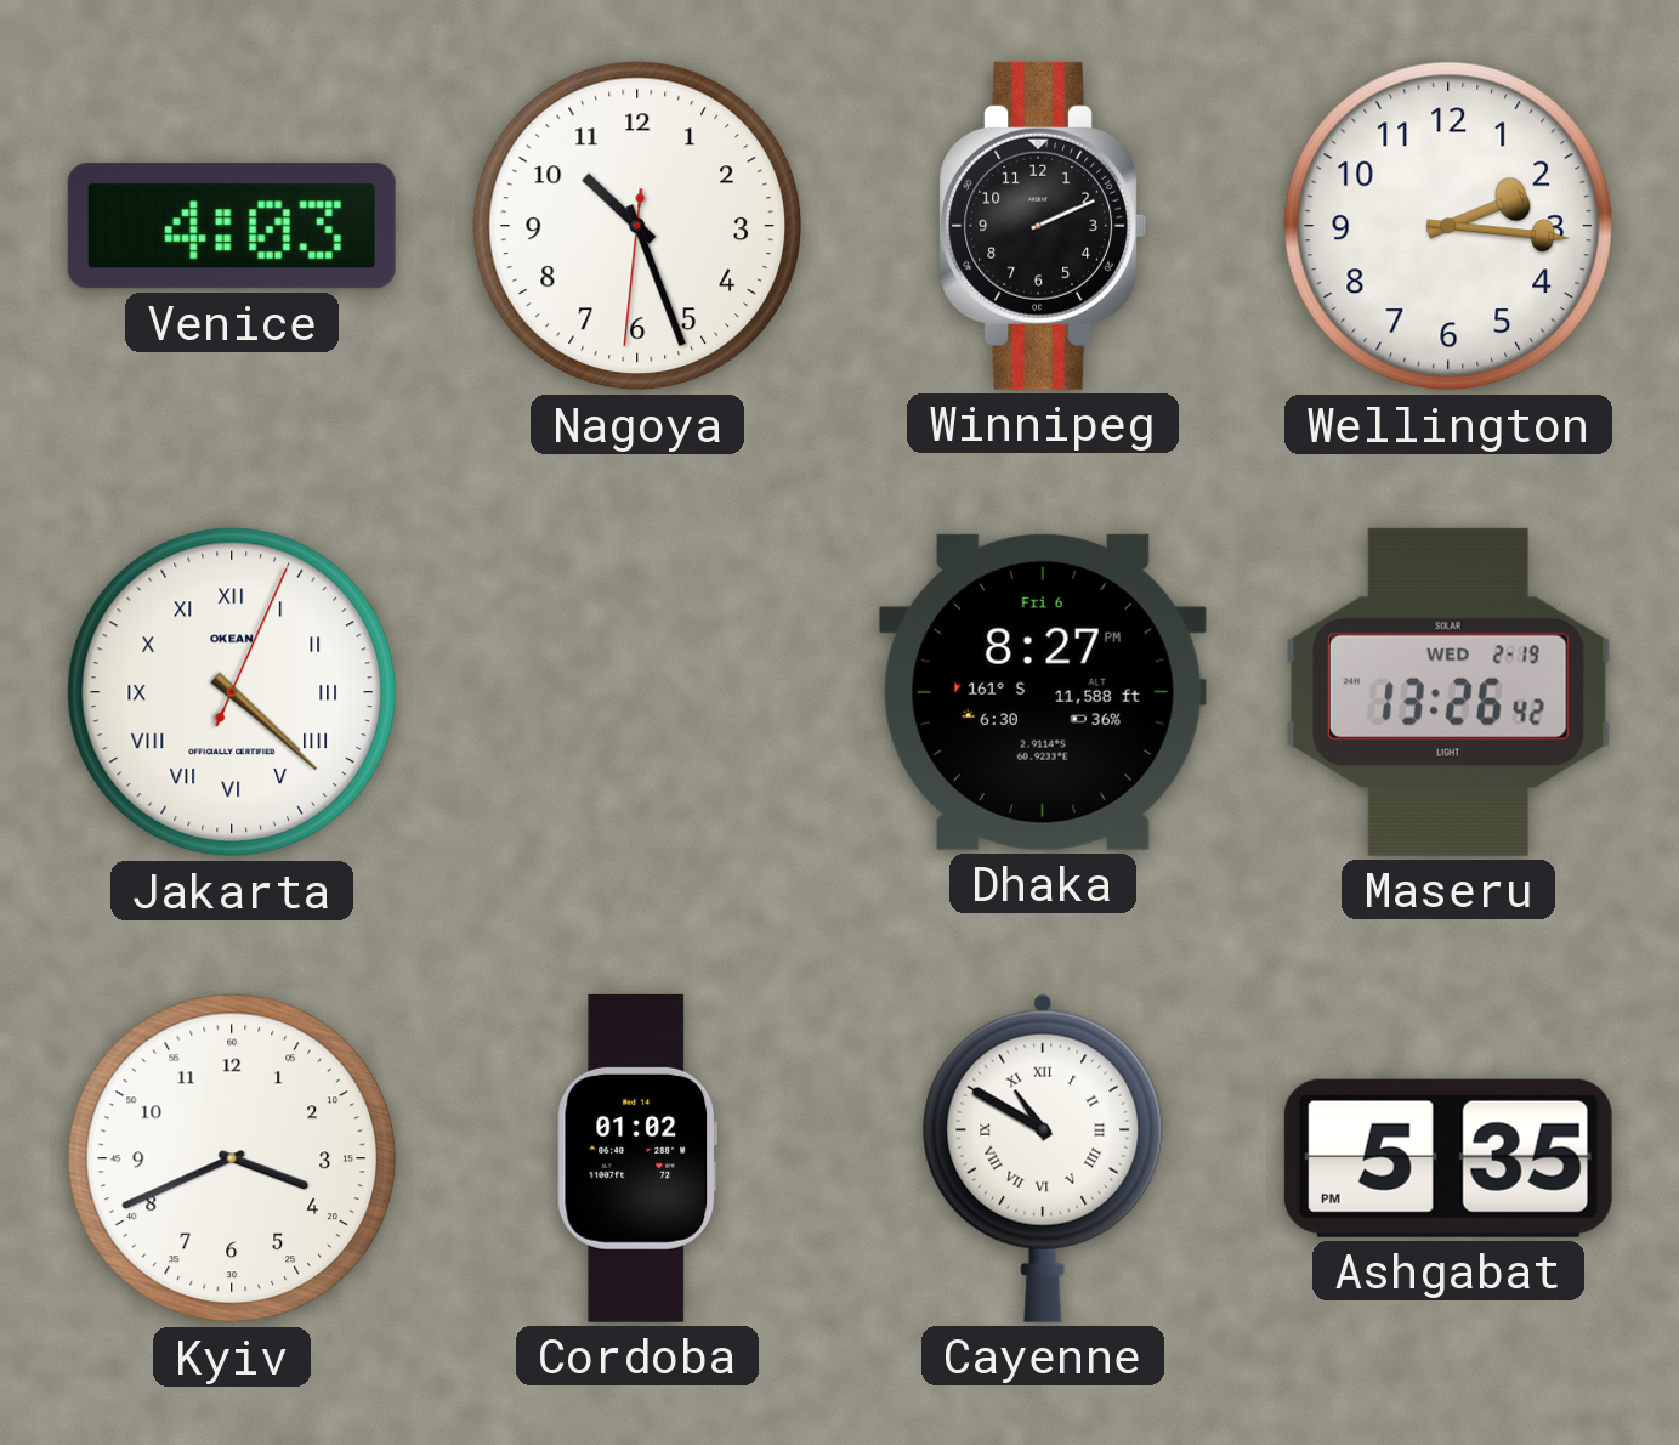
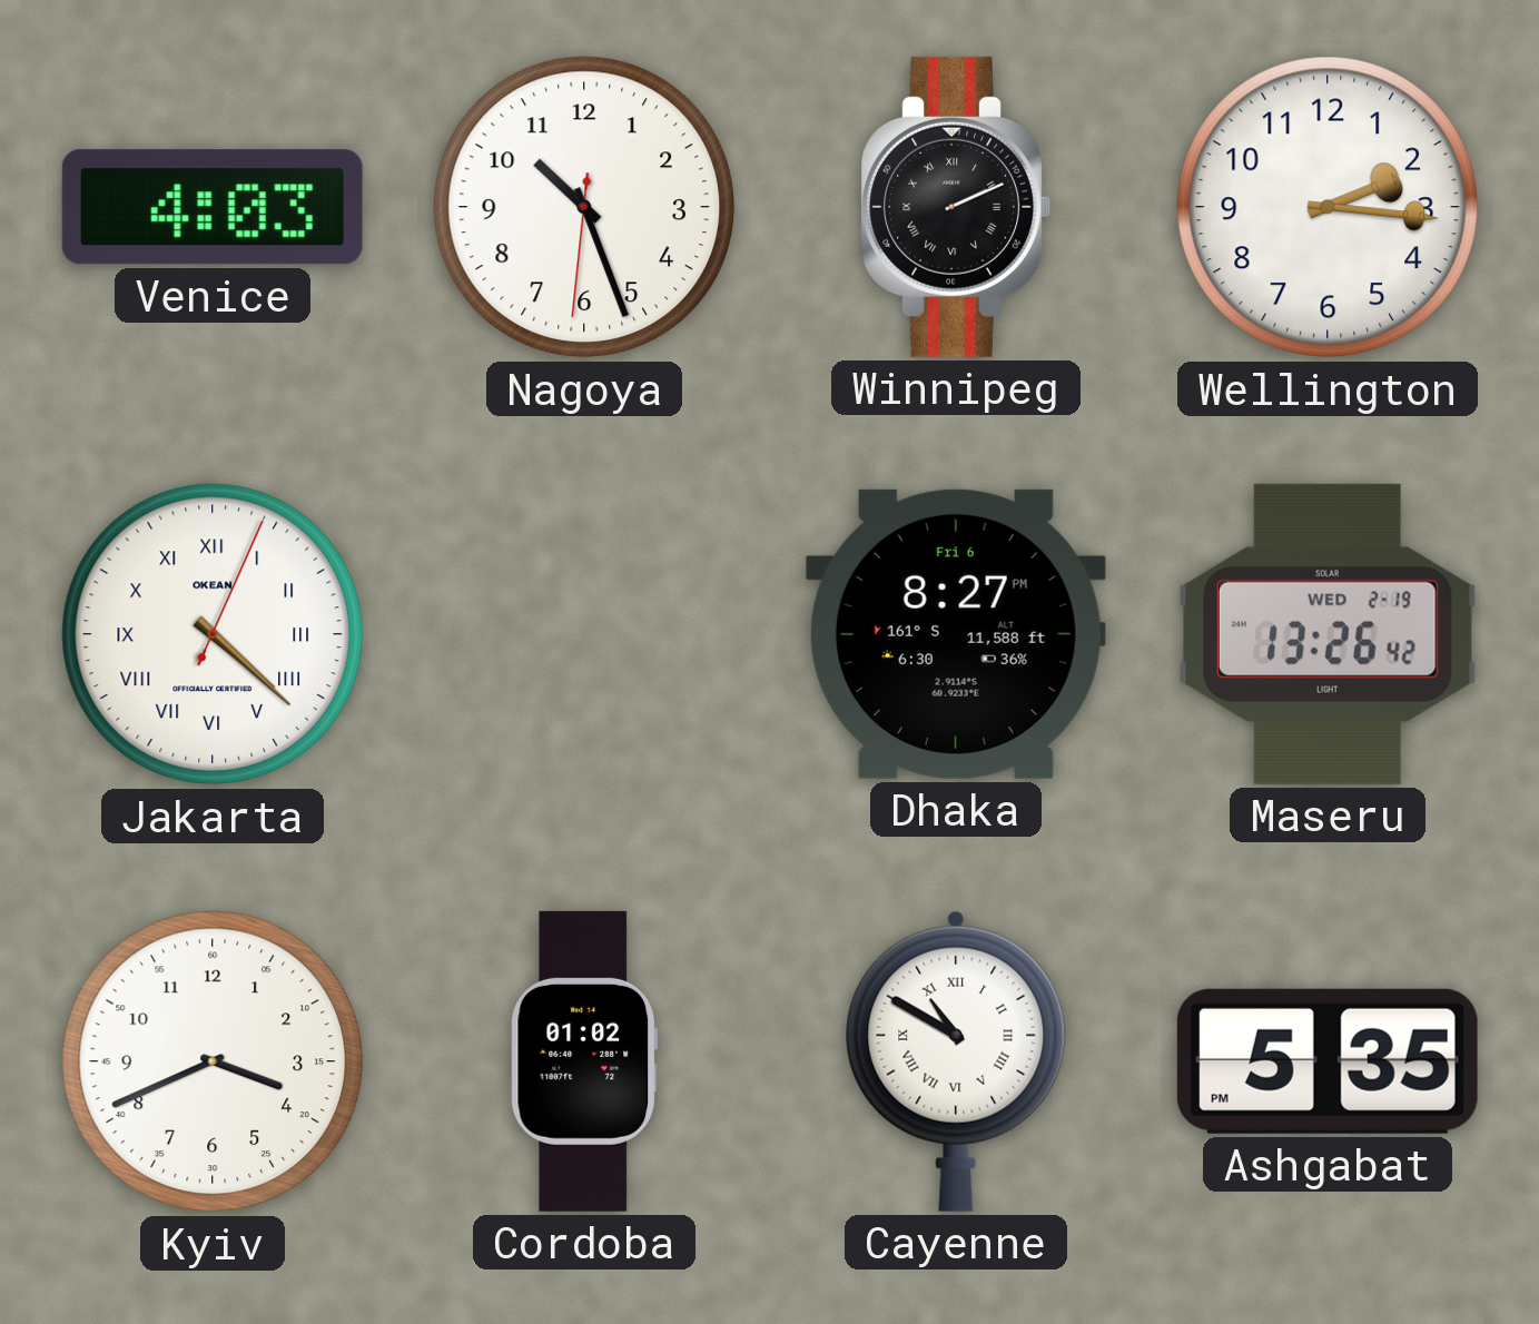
Winnipeg numerals: Arabic -> Roman (956, 207)
